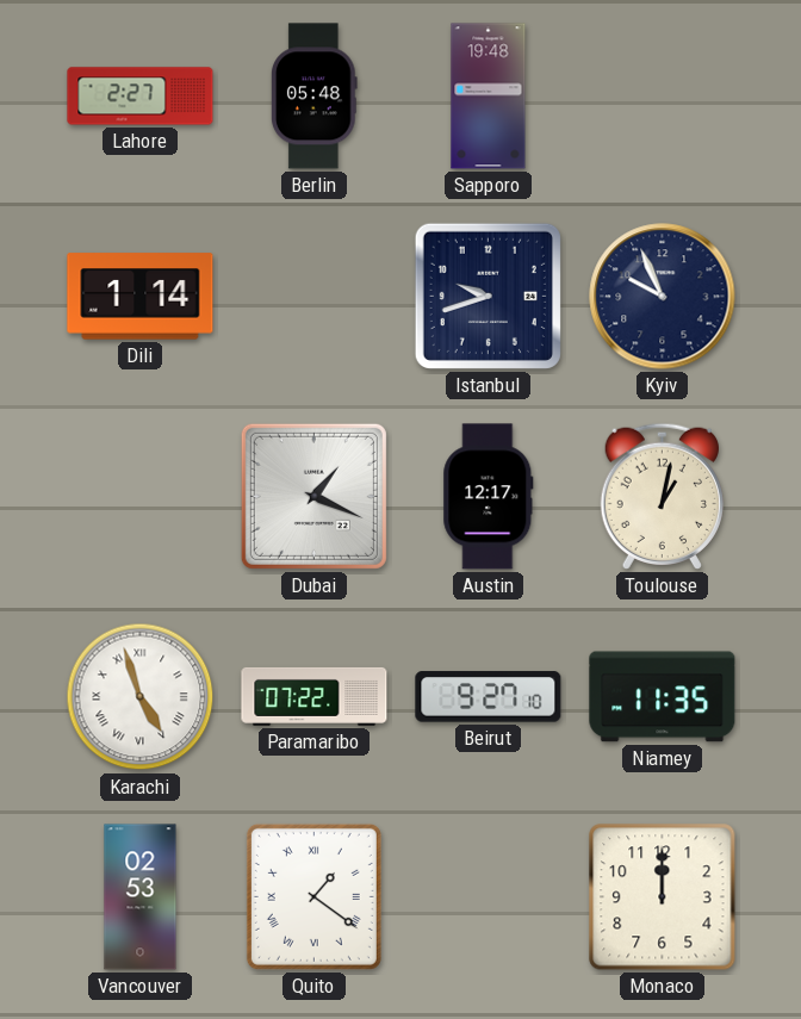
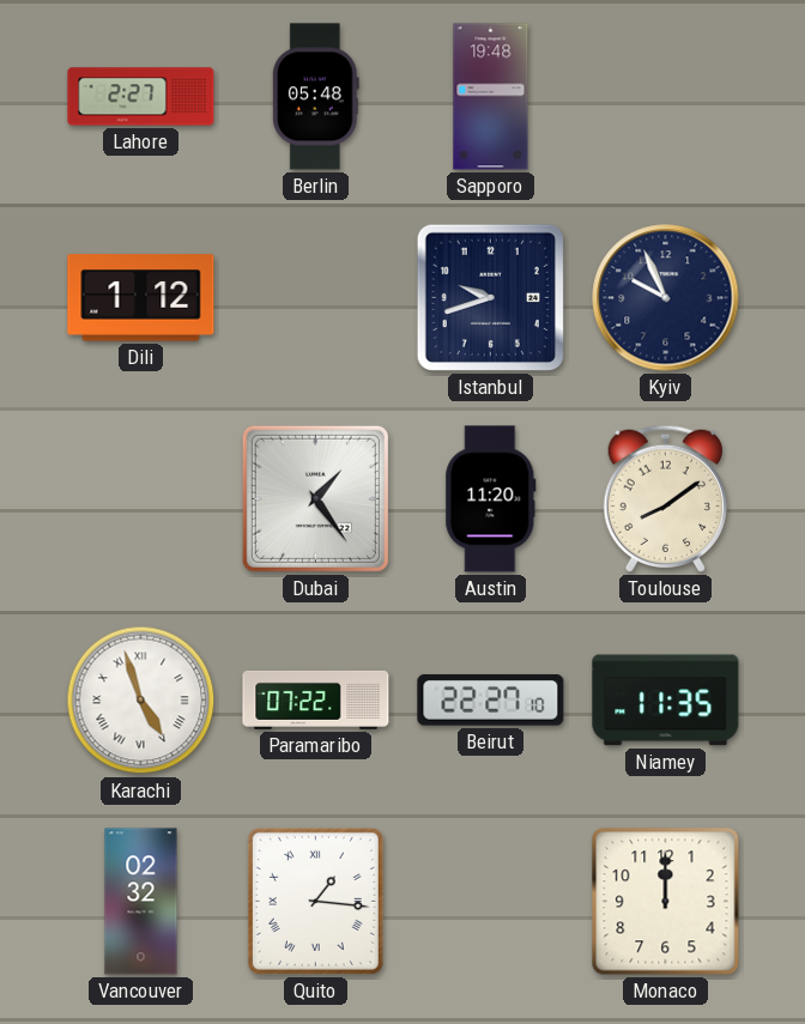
Dili: 1:14 -> 1:12 (141, 298)
Dubai: 1:19 -> 1:24 (315, 498)
Austin: 12:17 -> 11:20 (491, 499)
Toulouse: 1:02 -> 8:09 (665, 498)
Beirut: 9:27 -> 22:27 (491, 701)
Vancouver: 02:53 -> 02:32 (141, 902)
Quito: 1:21 -> 1:16 (315, 901)
